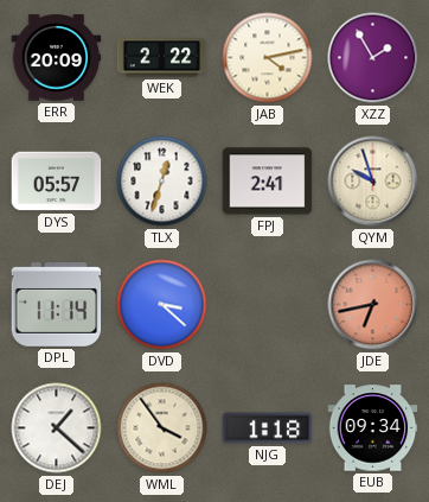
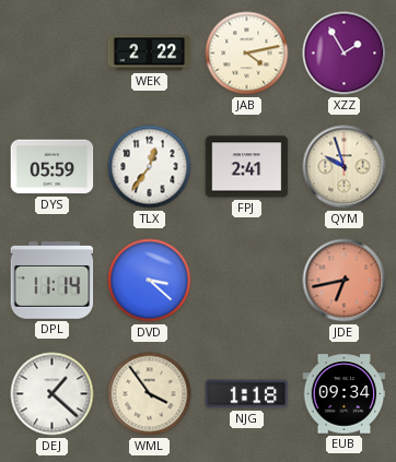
ERR: 20:09 -> none (57, 58)
DYS: 05:57 -> 05:59 (53, 167)
TLX: 12:33 -> 12:36 (150, 167)
